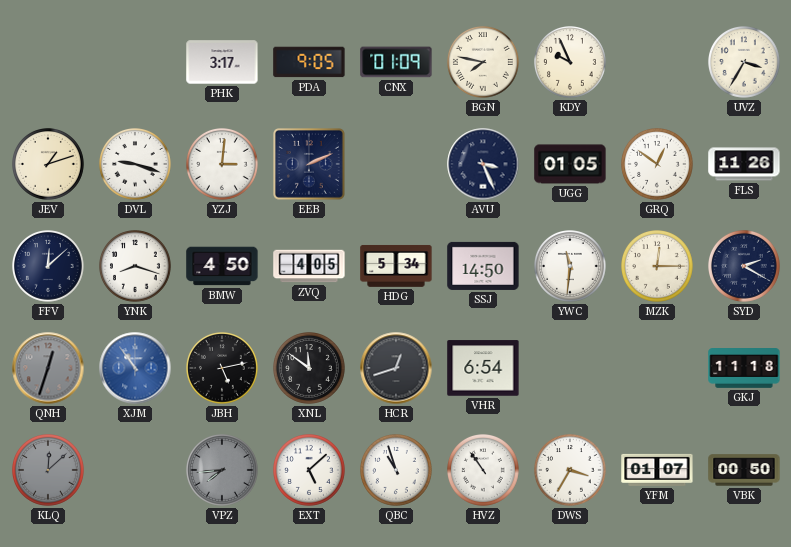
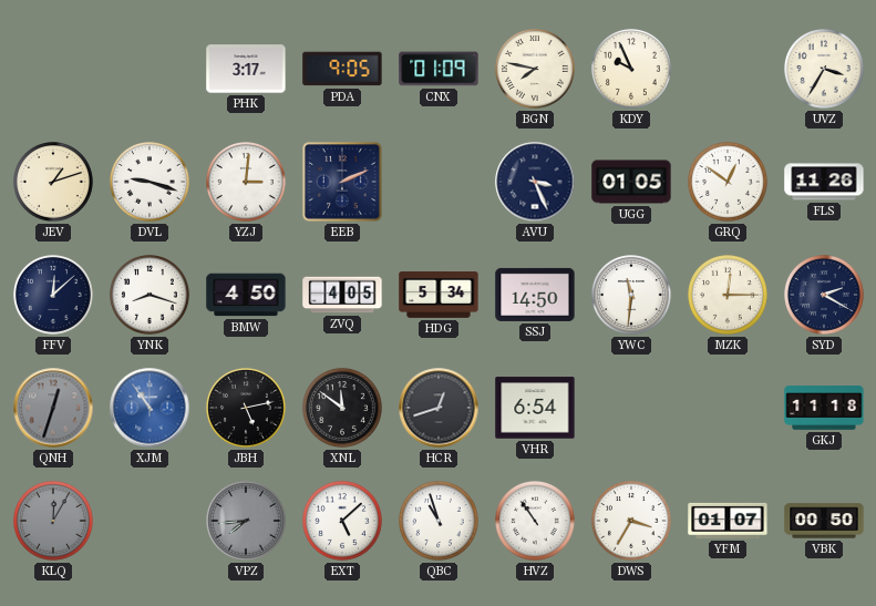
KLQ: 12:08 -> 12:05 (54, 522)
